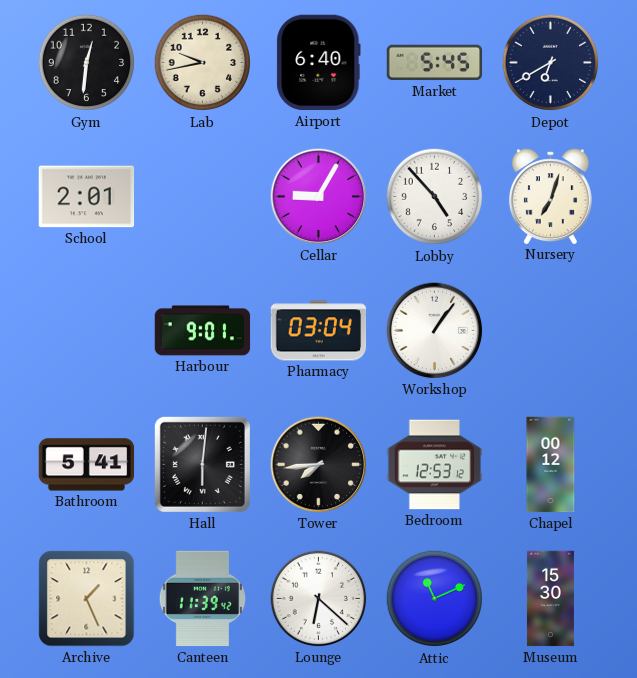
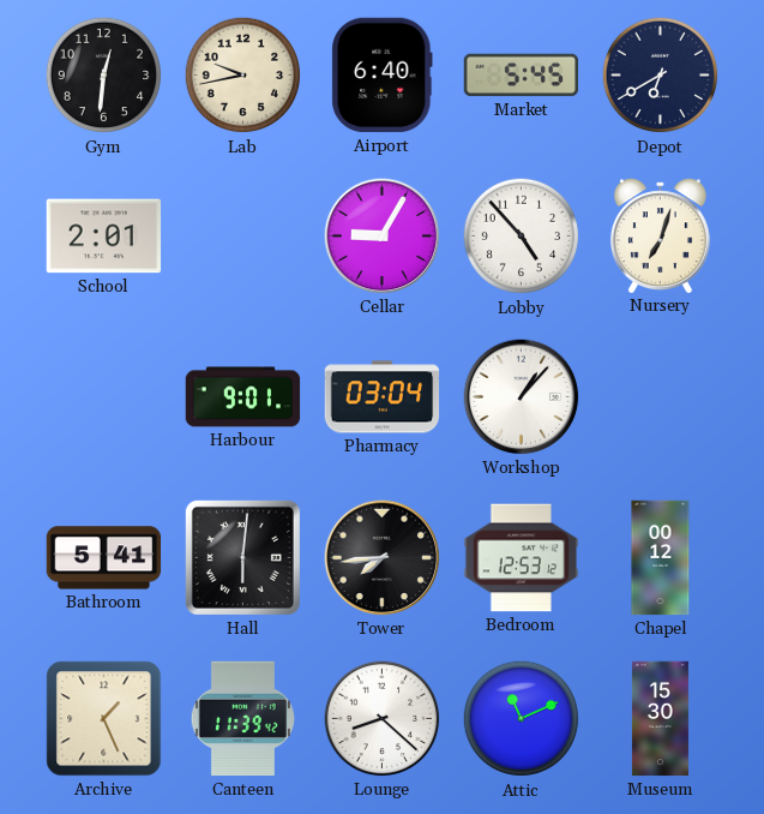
Workshop: 1:06 -> 1:07 (522, 397)
Lounge: 6:22 -> 8:22 (383, 719)
